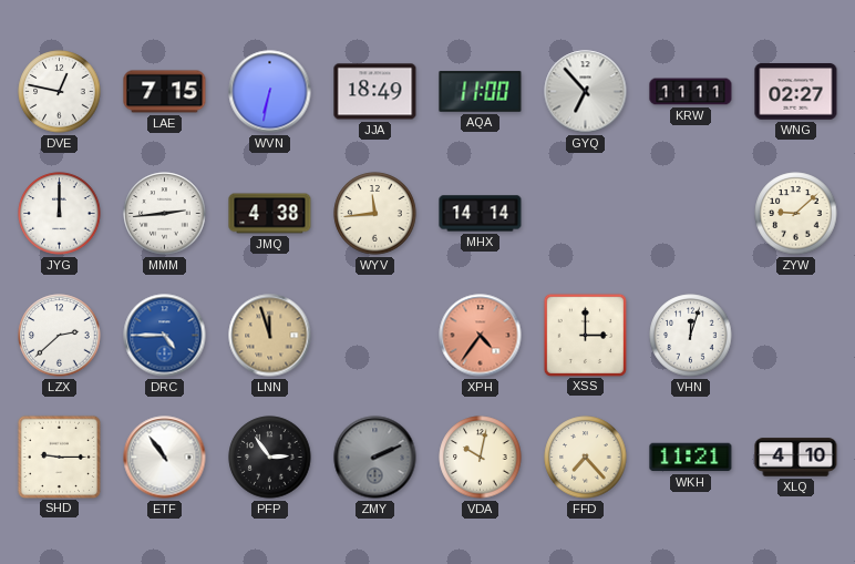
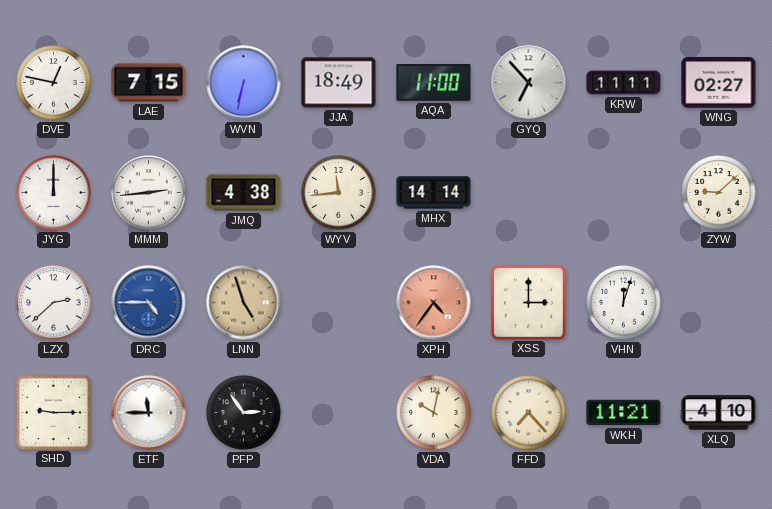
LNN: 11:57 -> 4:57 (244, 303)
ETF: 10:54 -> 11:45 (149, 413)
ZMY: 2:11 -> none (375, 458)
